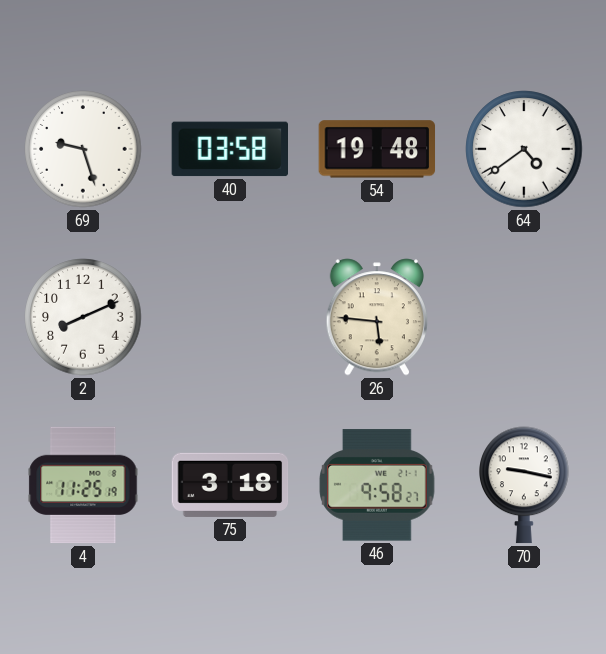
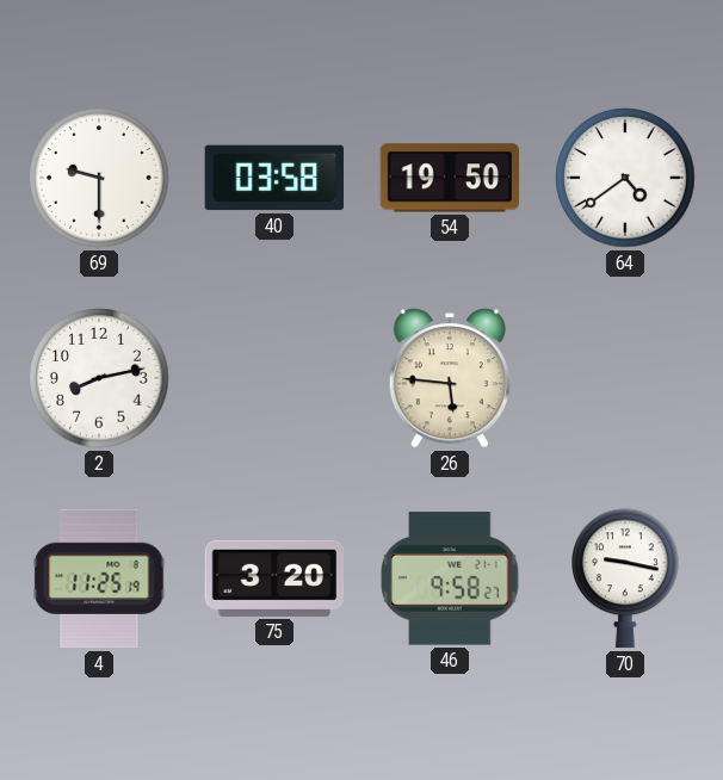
69: 9:27 -> 9:30 (99, 178)
54: 19:48 -> 19:50 (450, 178)
2: 8:11 -> 8:13 (99, 378)
75: 3:18 -> 3:20 (274, 578)
